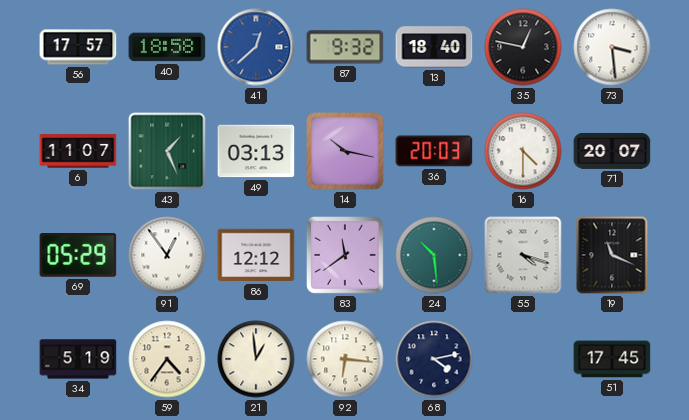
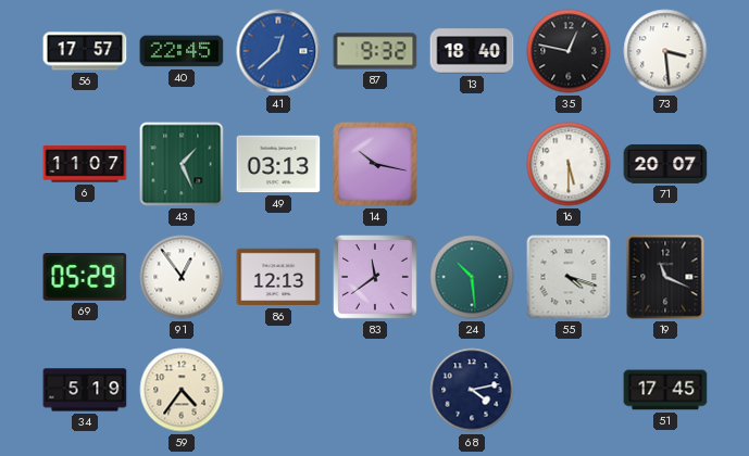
40: 18:58 -> 22:45 (182, 51)
36: 20:03 -> none (434, 151)
16: 4:30 -> 5:30 (569, 164)
86: 12:12 -> 12:13 (278, 277)
21: 12:59 -> none (256, 359)
92: 6:16 -> none (345, 359)
